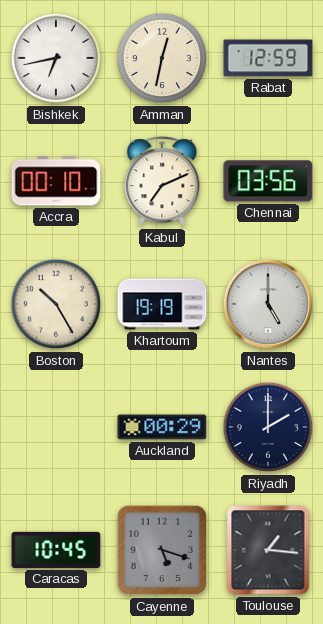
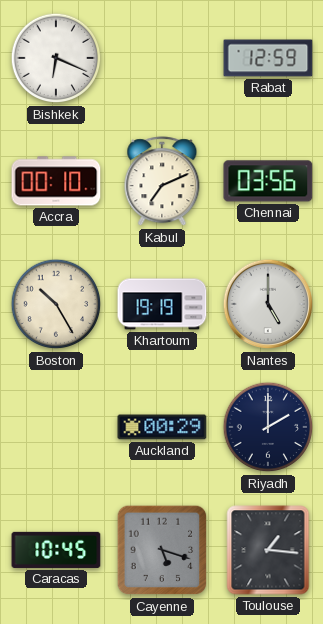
Bishkek: 6:43 -> 6:19 (56, 58)
Amman: 12:32 -> none (162, 58)
